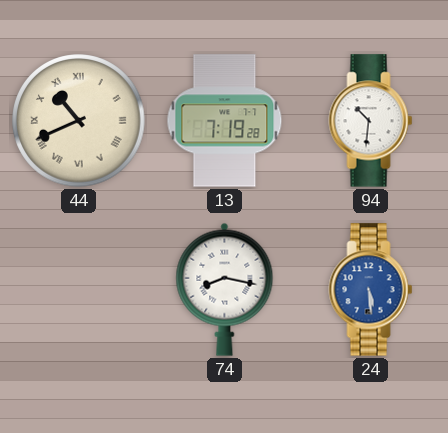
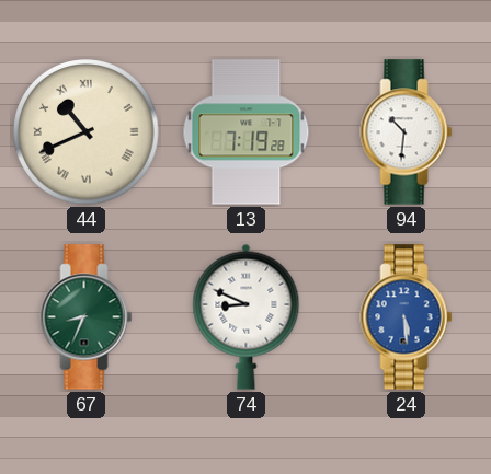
67: none -> 8:34 (87, 317)
74: 8:17 -> 8:49 (247, 316)
